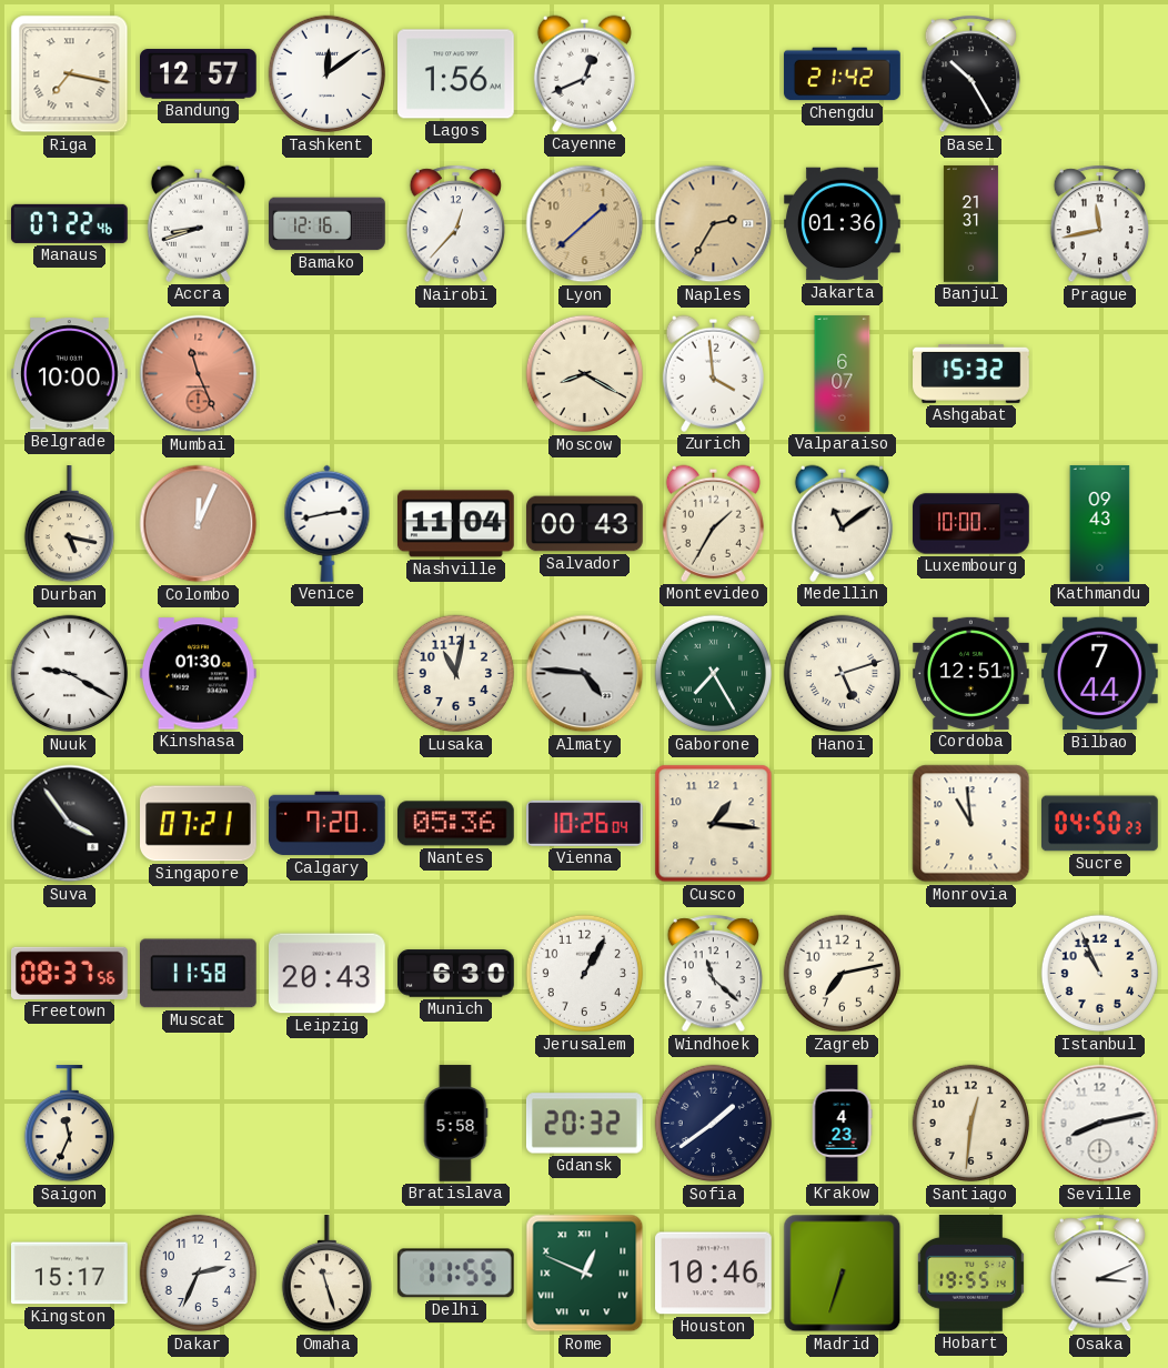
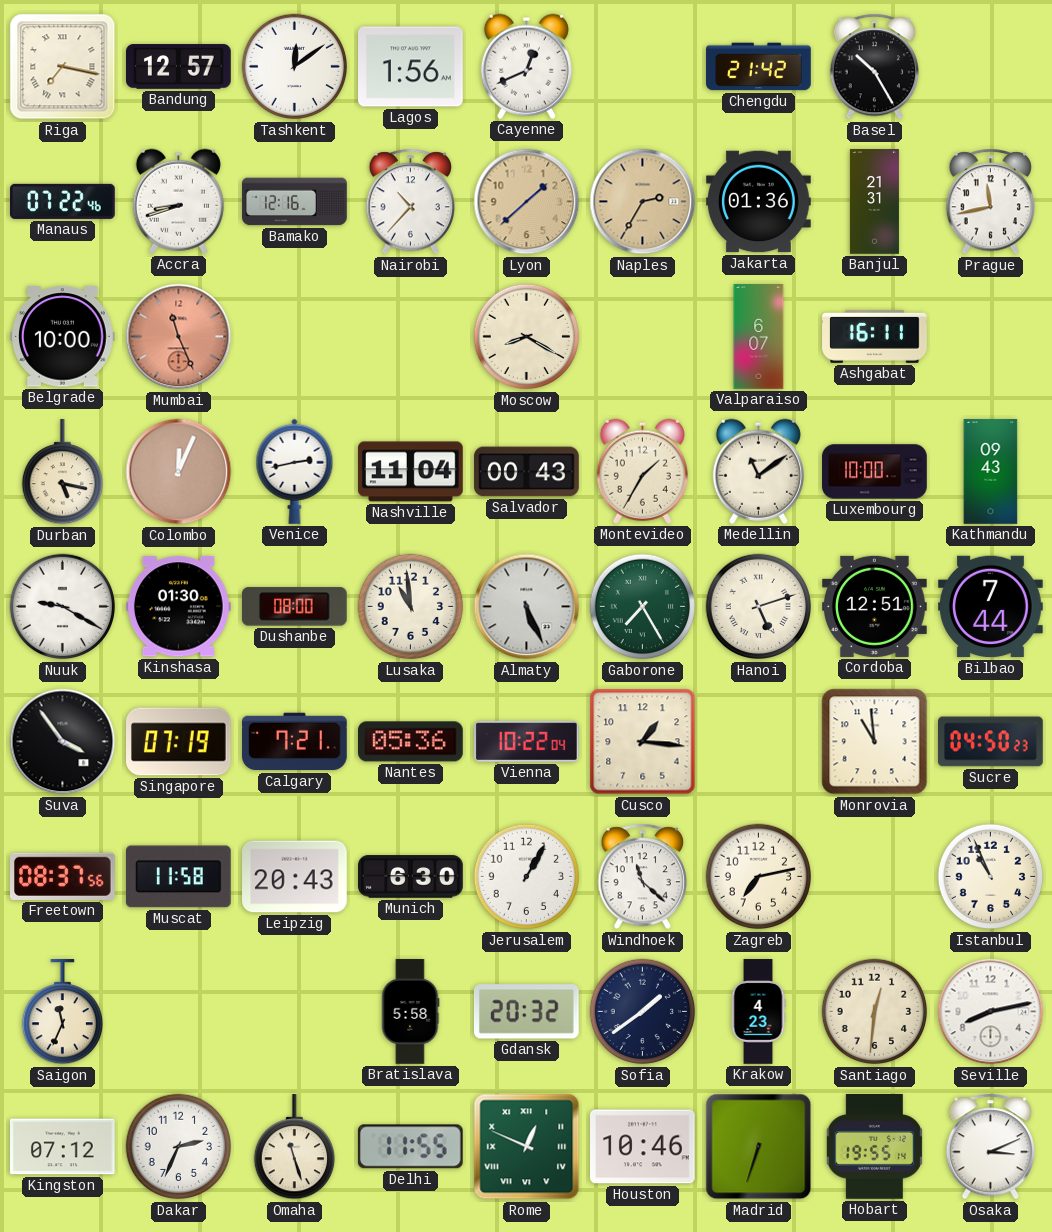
Nairobi: 12:37 -> 10:37 (410, 202)
Zurich: 3:59 -> none (713, 373)
Ashgabat: 15:32 -> 16:11 (875, 336)
Dushanbe: none -> 08:00 (294, 607)
Lusaka: 11:02 -> 10:59 (411, 607)
Almaty: 4:46 -> 5:26 (527, 607)
Singapore: 07:21 -> 07:19 (179, 742)
Calgary: 7:20 -> 7:21 (295, 742)
Vienna: 10:26 -> 10:22 (527, 741)
Kingston: 15:17 -> 07:12 (63, 1147)
